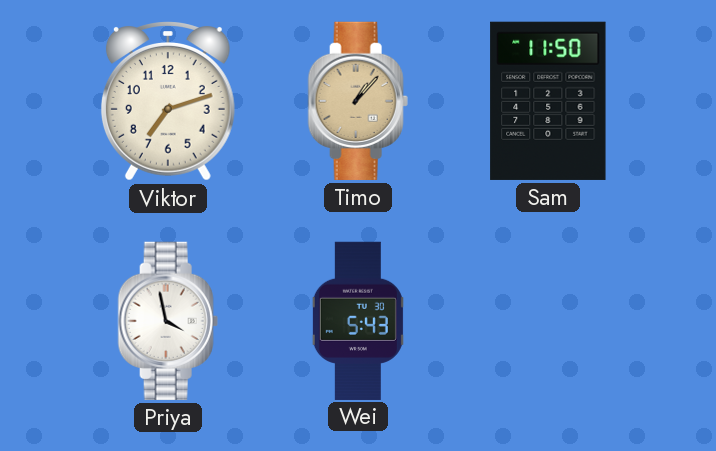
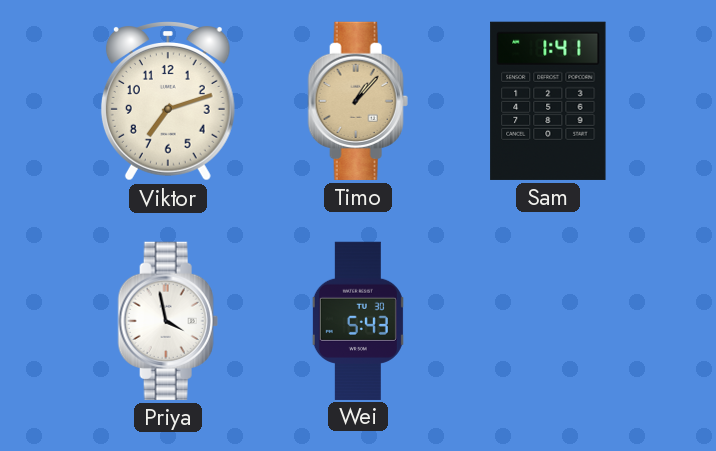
Sam: 11:50 -> 1:41 (548, 101)
